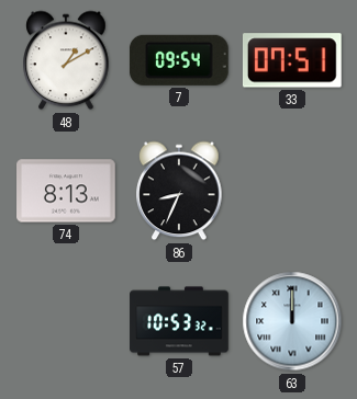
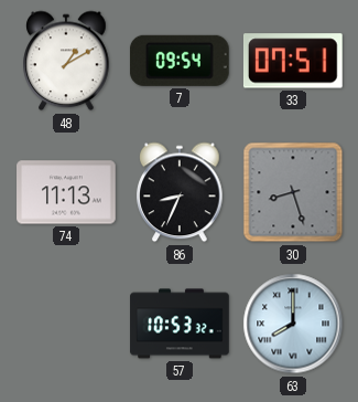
74: 8:13 -> 11:13 (66, 192)
30: none -> 8:27 (293, 192)
63: 12:00 -> 8:00 (293, 324)
